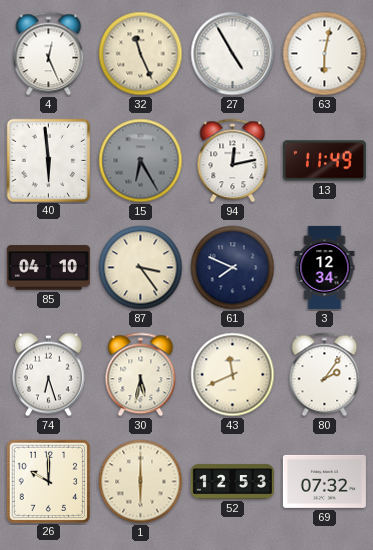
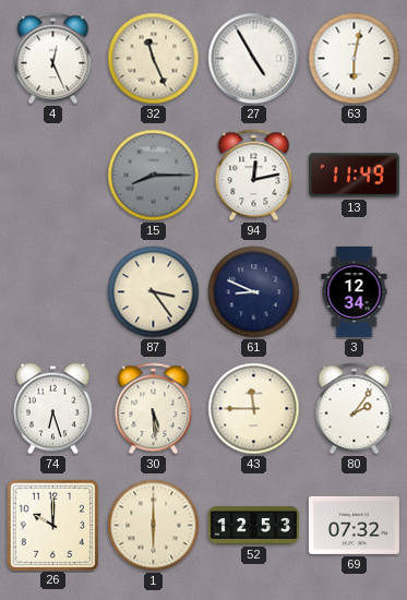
40: 5:59 -> none (48, 160)
15: 6:25 -> 8:15 (154, 176)
85: 04:10 -> none (48, 268)
61: 7:49 -> 8:49 (254, 292)
30: 5:32 -> 5:29 (154, 409)
43: 11:41 -> 11:45 (254, 409)
